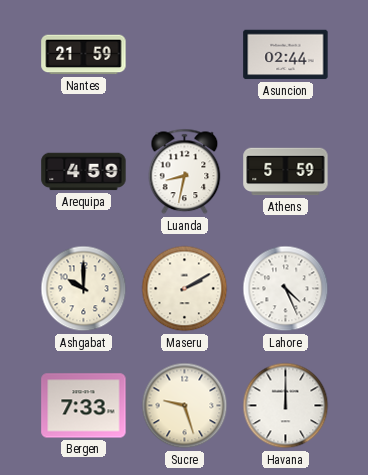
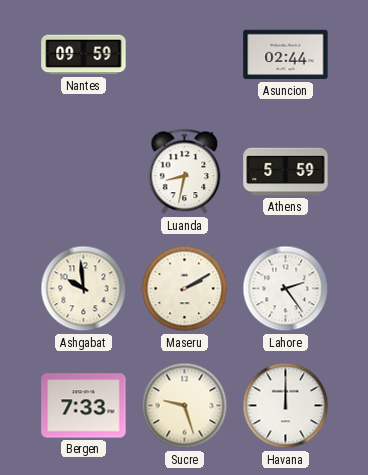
Nantes: 21:59 -> 09:59 (84, 55)
Arequipa: 4:59 -> none (84, 172)
Ashgabat: 10:00 -> 9:59 (84, 289)
Lahore: 4:26 -> 2:24 (286, 289)
